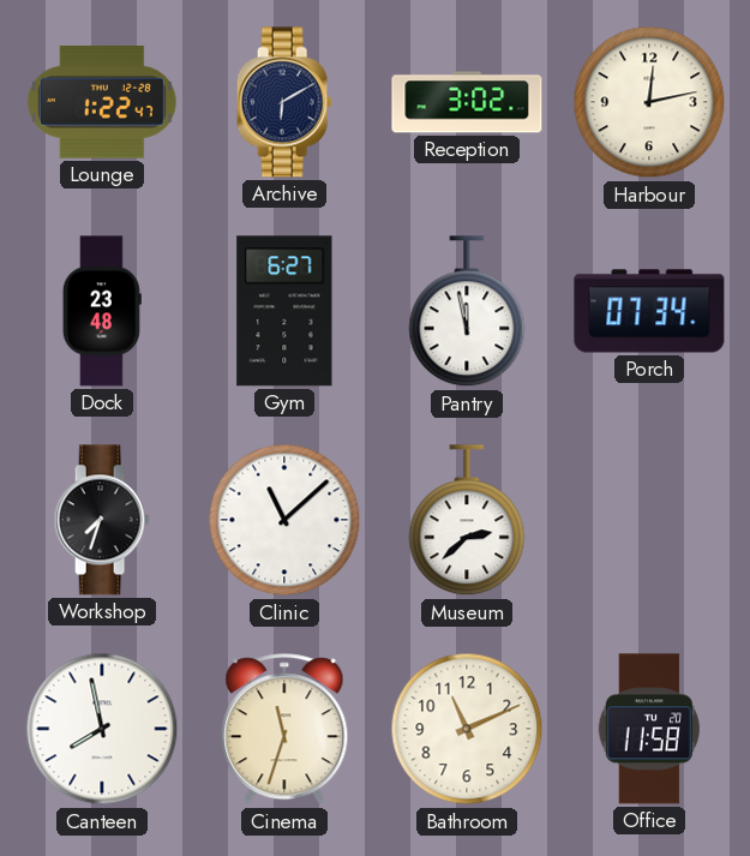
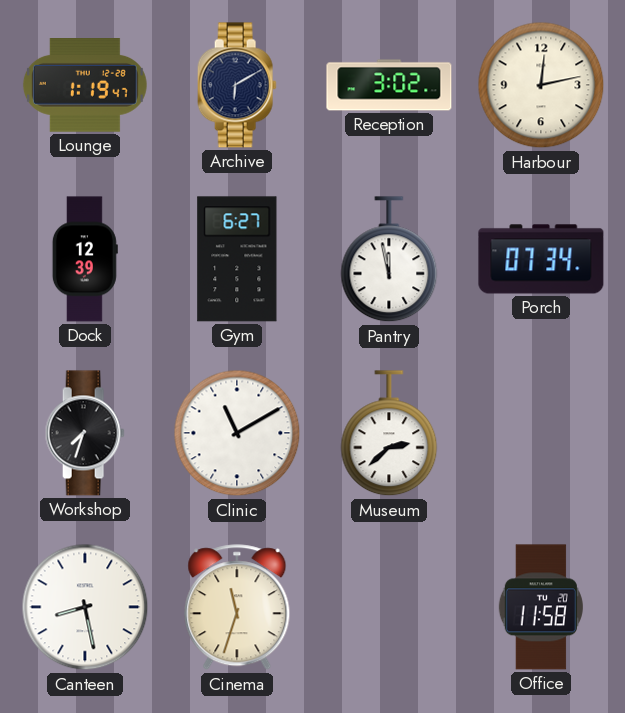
Lounge: 1:22 -> 1:19 (85, 86)
Dock: 23:48 -> 12:39 (85, 259)
Clinic: 11:08 -> 11:10 (237, 433)
Canteen: 7:58 -> 8:28 (85, 607)
Bathroom: 11:11 -> none (467, 729)
